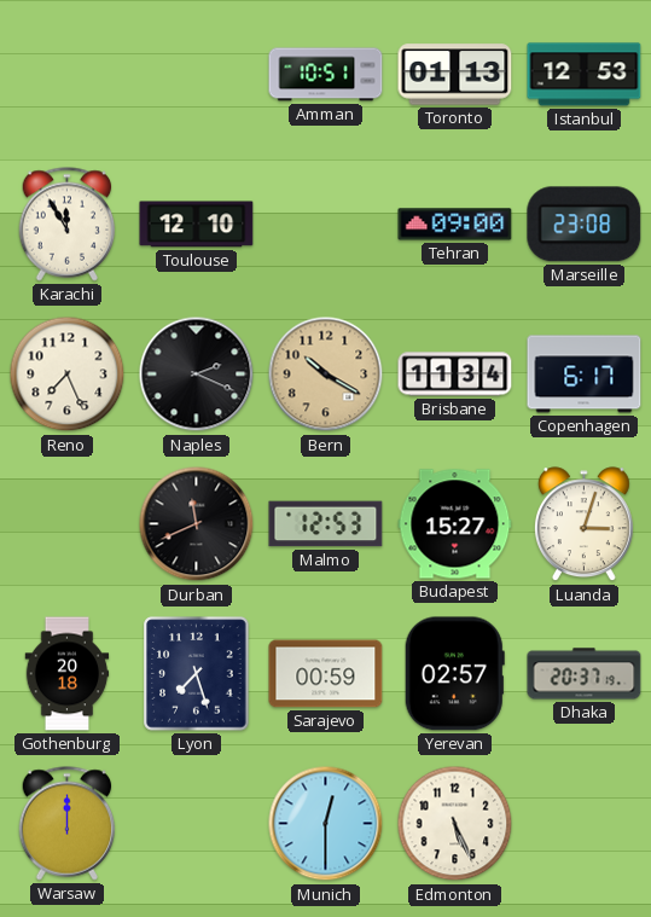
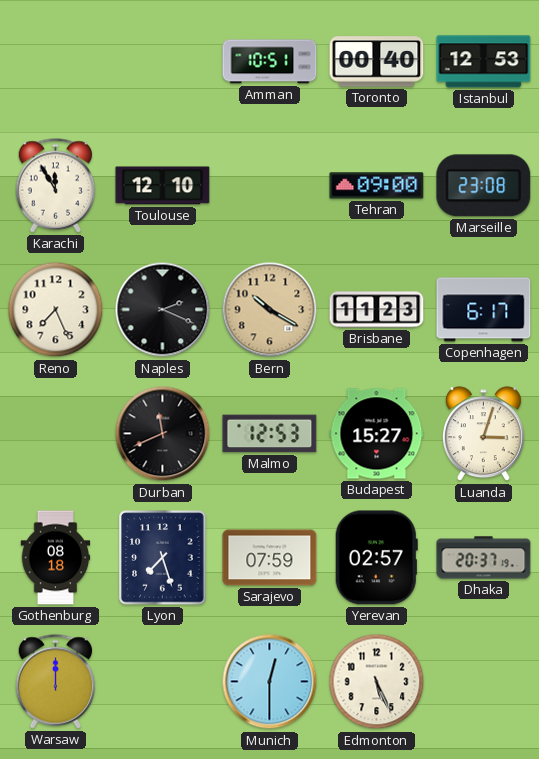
Toronto: 01:13 -> 00:40 (377, 62)
Brisbane: 11:34 -> 11:23 (377, 310)
Gothenburg: 20:18 -> 08:18 (56, 558)
Sarajevo: 00:59 -> 07:59 (270, 558)
